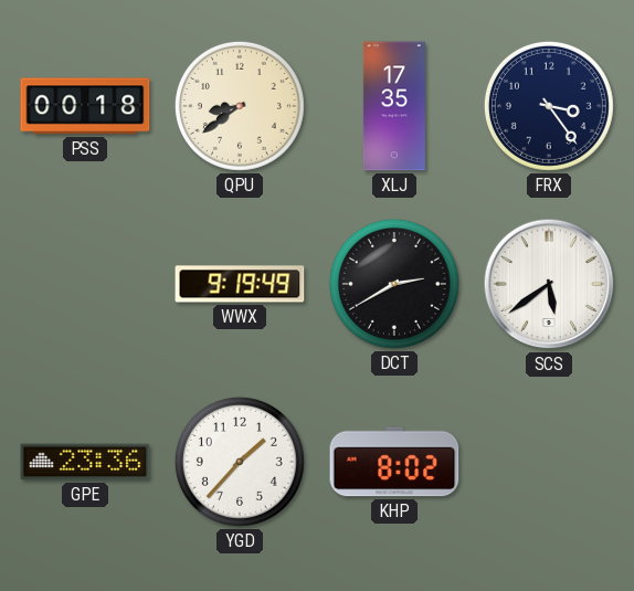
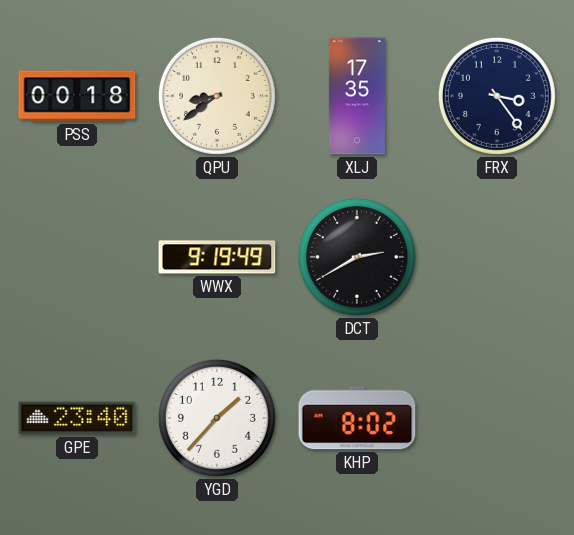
SCS: 5:39 -> none (549, 284)
GPE: 23:36 -> 23:40 (77, 418)
